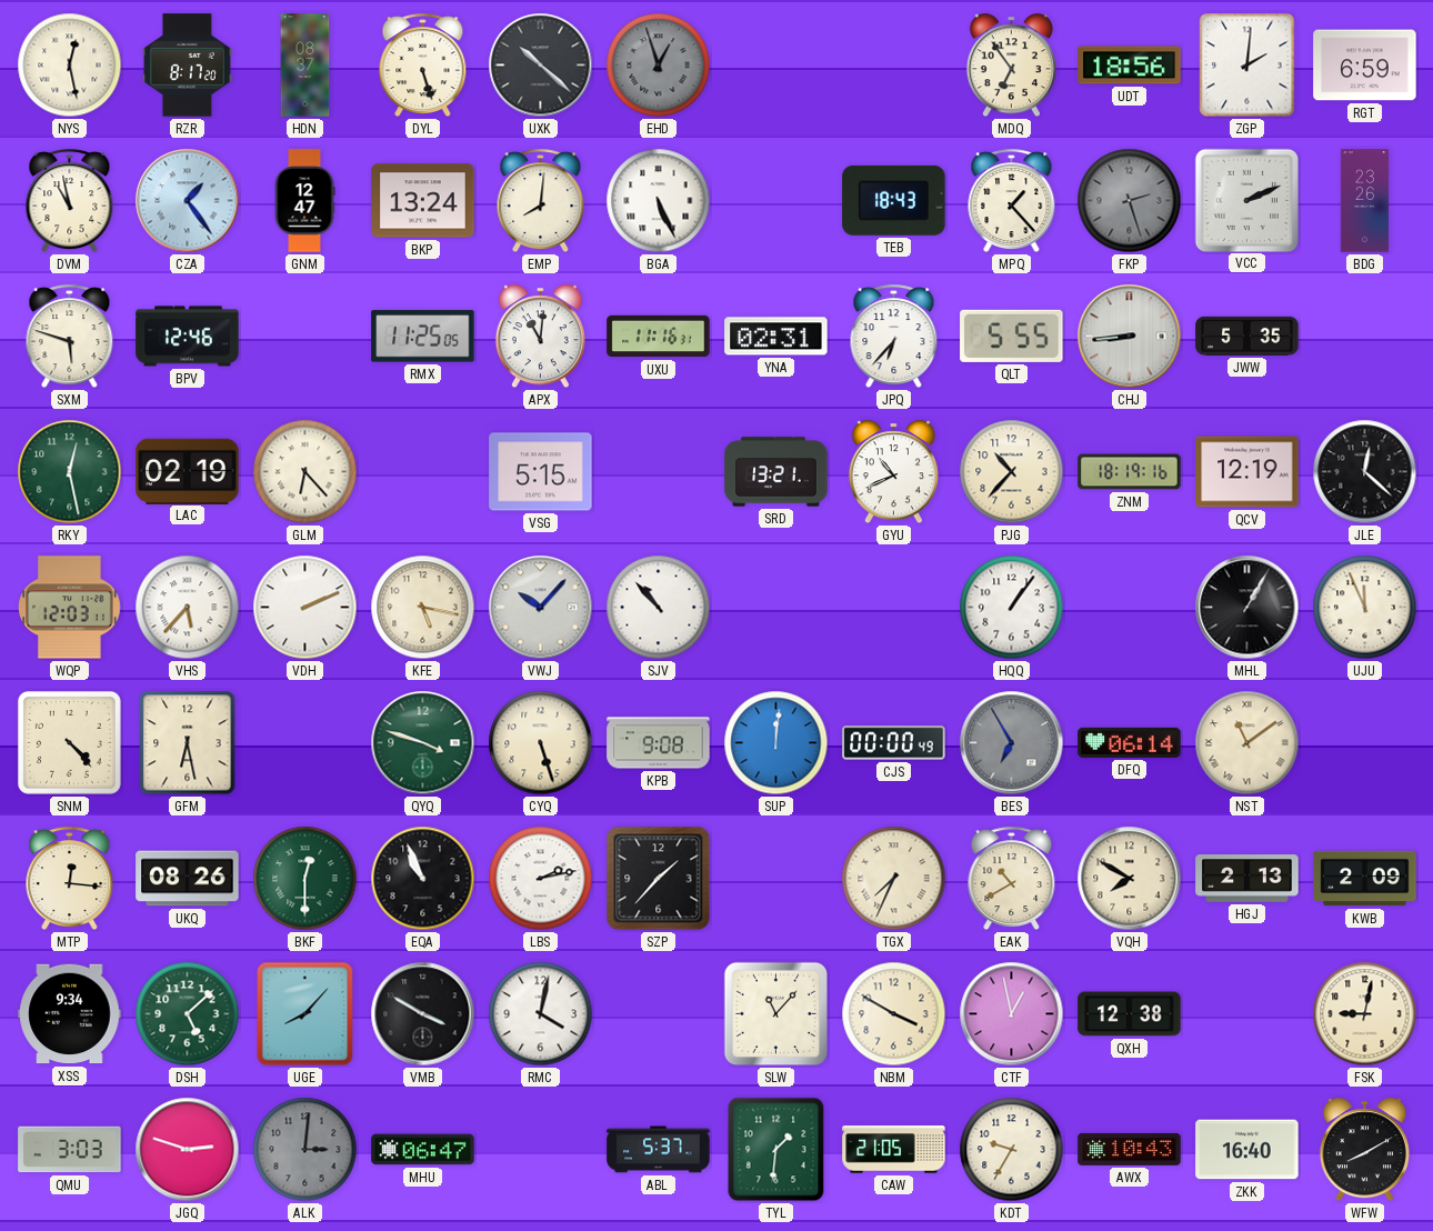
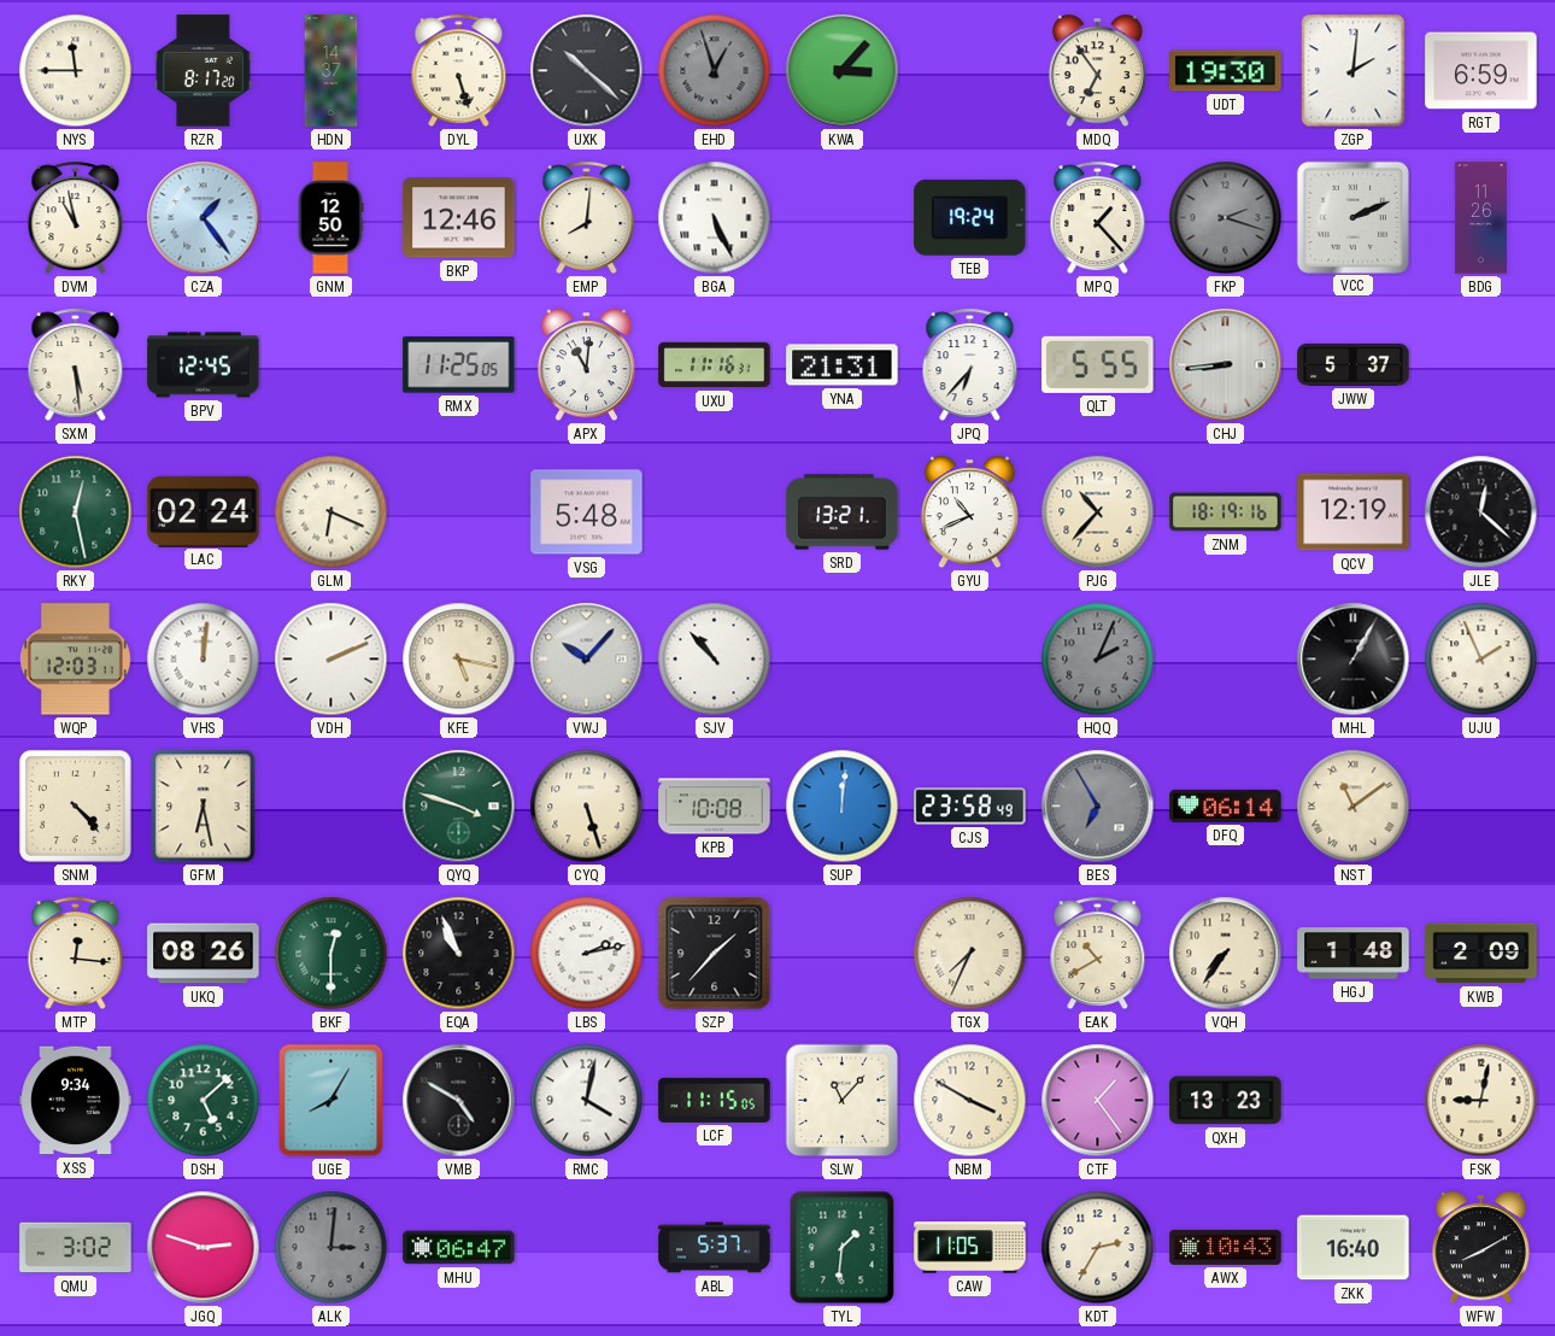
NYS: 12:28 -> 11:45 (76, 71)
HDN: 08:37 -> 14:37 (331, 71)
KWA: none -> 3:07 (843, 71)
UDT: 18:56 -> 19:30 (1226, 71)
GNM: 12:47 -> 12:50 (330, 218)
BKP: 13:24 -> 12:46 (459, 218)
TEB: 18:43 -> 19:24 (970, 217)
FKP: 2:27 -> 2:18 (1226, 218)
BDG: 23:26 -> 11:26 (1480, 218)
SXM: 5:48 -> 5:29 (76, 365)
BPV: 12:46 -> 12:45 (204, 365)
YNA: 02:31 -> 21:31 (843, 365)
JWW: 5:35 -> 5:37 (1354, 364)
LAC: 02:19 -> 02:24 (204, 511)
GLM: 6:23 -> 6:19 (331, 512)
VSG: 5:15 -> 5:48 (587, 512)
VHS: 5:37 -> 12:01 (204, 660)
HQQ: 1:06 -> 2:04 (1098, 660)
HQQ dial: white -> grey (1098, 660)
UJU: 11:56 -> 1:56 (1481, 660)
KPB: 9:08 -> 10:08 (715, 807)
CJS: 00:00 -> 23:58 (970, 807)
VQH: 7:50 -> 7:36 (1226, 954)
HGJ: 2:13 -> 1:48 (1354, 954)
UGE: 8:07 -> 8:05 (331, 1101)
VMB: 3:50 -> 4:50 (459, 1101)
LCF: none -> 11:15 (715, 1100)
CTF: 12:58 -> 1:24 (1098, 1101)
QXH: 12:38 -> 13:23 (1226, 1101)
QMU: 3:03 -> 3:02 (76, 1248)
CAW: 21:05 -> 11:05 (970, 1248)
KDT: 9:35 -> 2:35 (1098, 1248)
